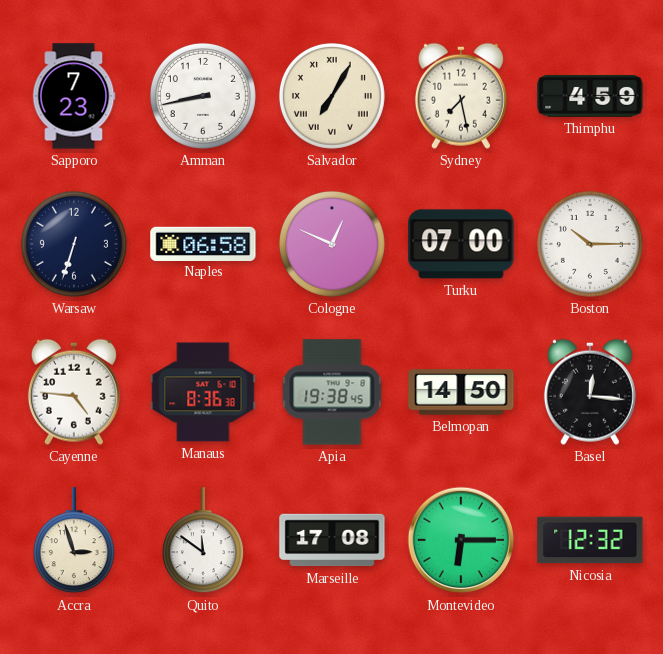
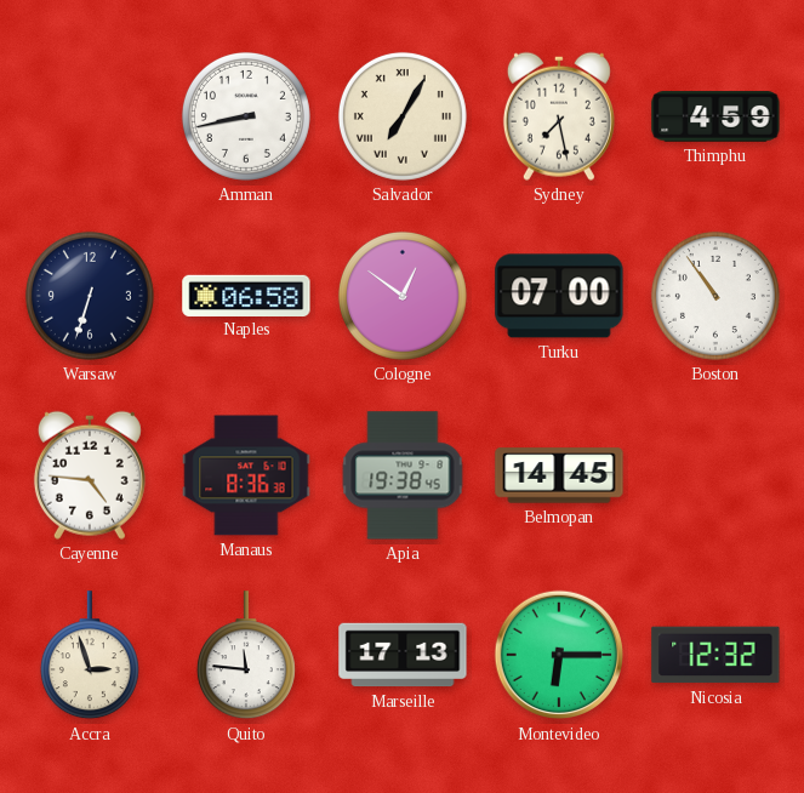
Sapporo: 7:23 -> none (74, 96)
Cologne: 12:49 -> 12:51 (403, 296)
Boston: 10:15 -> 10:54 (715, 296)
Belmopan: 14:50 -> 14:45 (559, 475)
Basel: 12:16 -> none (590, 392)
Quito: 11:51 -> 11:46 (246, 656)
Marseille: 17:08 -> 17:13 (403, 655)
